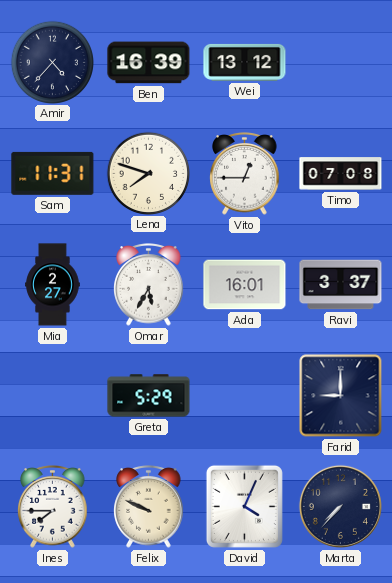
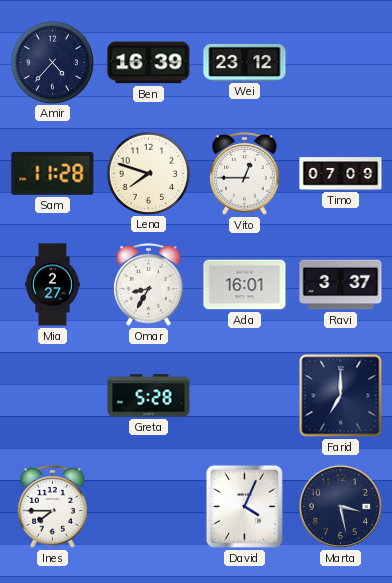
Wei: 13:12 -> 23:12 (245, 62)
Sam: 11:31 -> 11:28 (53, 173)
Timo: 07:08 -> 07:09 (341, 174)
Omar: 5:35 -> 8:35 (149, 285)
Greta: 5:29 -> 5:28 (149, 396)
Farid: 9:00 -> 7:00 (341, 396)
Felix: 9:49 -> none (149, 507)
Marta: 7:37 -> 3:28 (340, 506)
